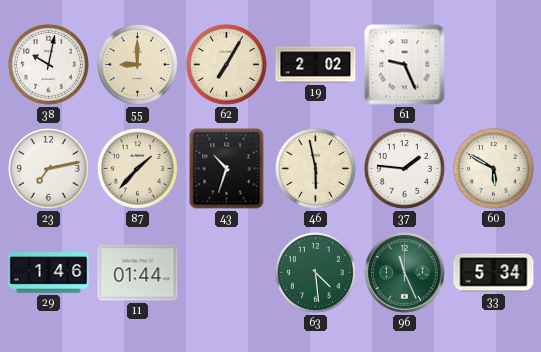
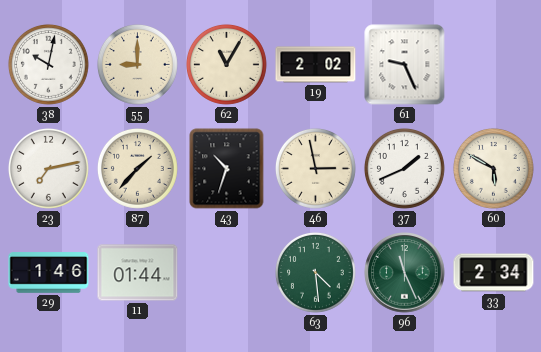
62: 7:05 -> 11:05 (226, 64)
46: 5:58 -> 2:58 (315, 168)
37: 1:46 -> 1:41 (404, 168)
33: 5:34 -> 2:34 (494, 273)
